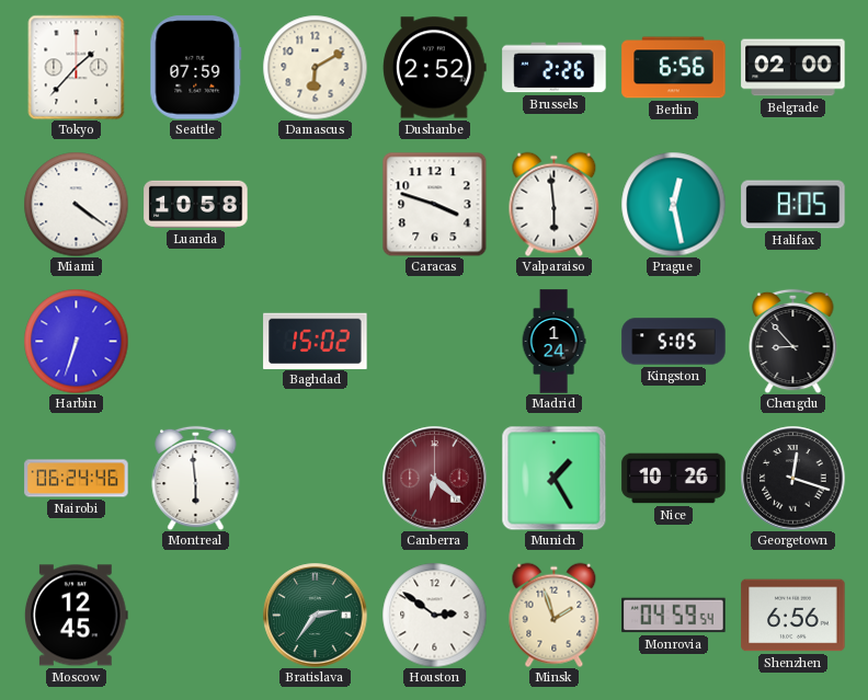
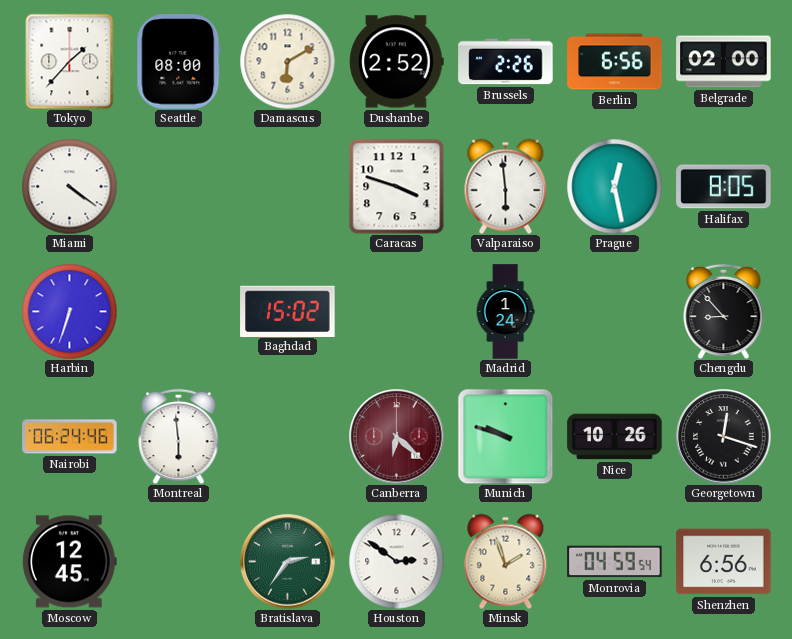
Seattle: 07:59 -> 08:00 (179, 62)
Luanda: 10:58 -> none (196, 204)
Kingston: 5:05 -> none (674, 342)
Munich: 1:25 -> 9:48 (505, 436)
